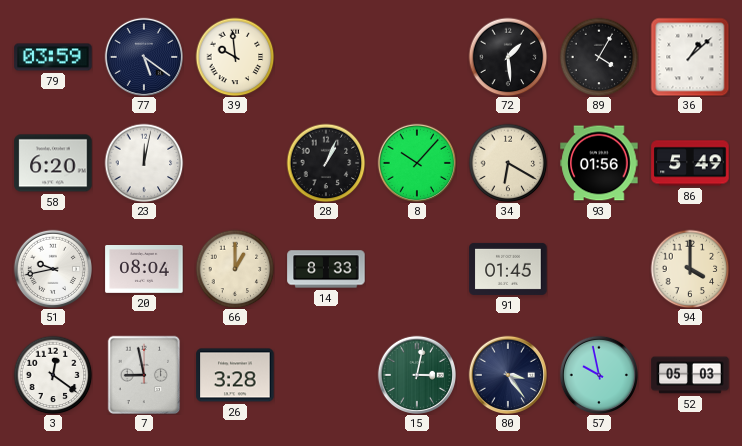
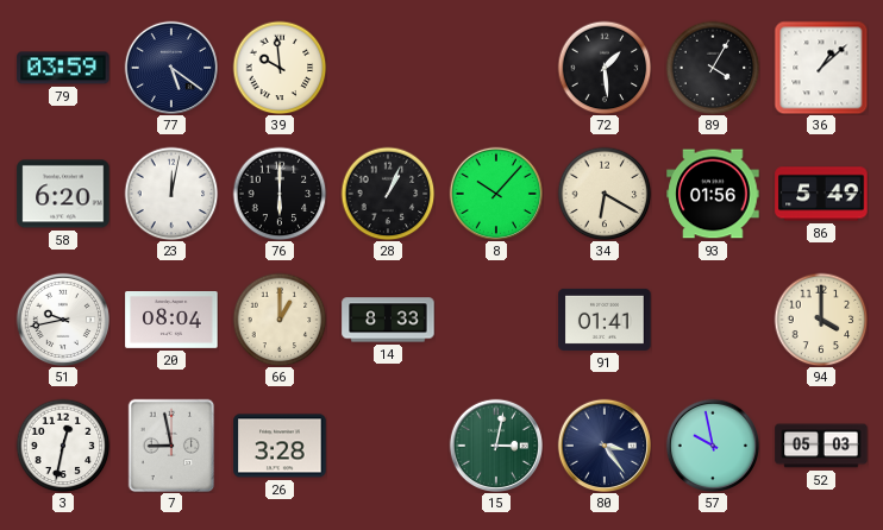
76: none -> 6:00 (280, 194)
91: 01:45 -> 01:41 (605, 320)
3: 12:21 -> 12:32 (63, 446)
